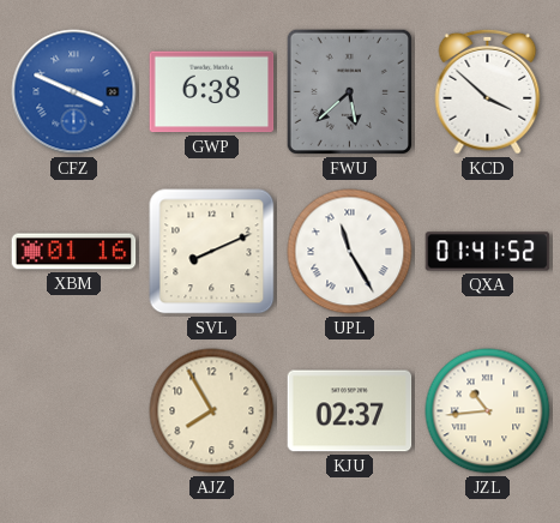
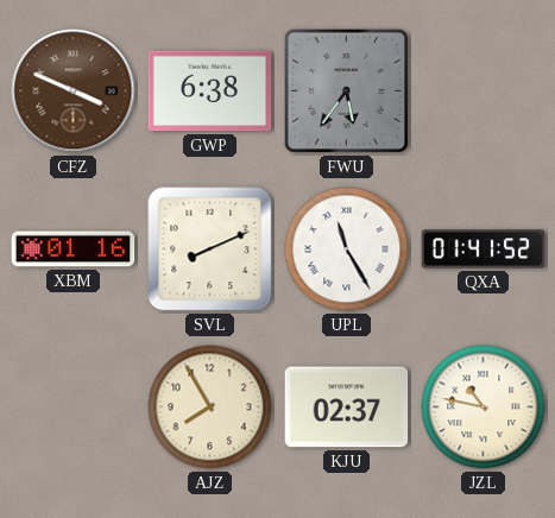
CFZ dial: blue -> brown (74, 91)
FWU: 5:38 -> 5:36 (346, 90)
KCD: 3:52 -> none (488, 91)
JZL: 10:44 -> 10:47 (484, 408)
